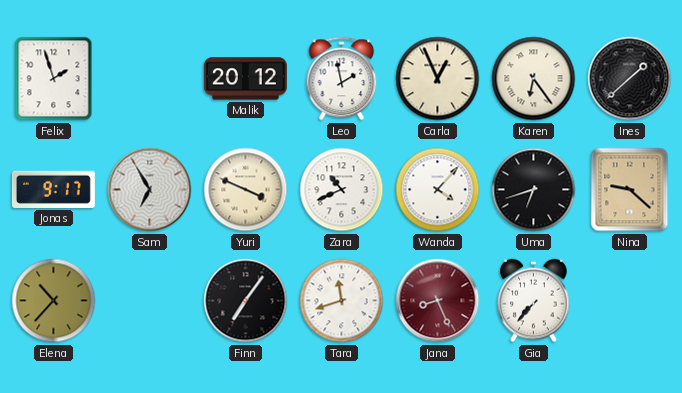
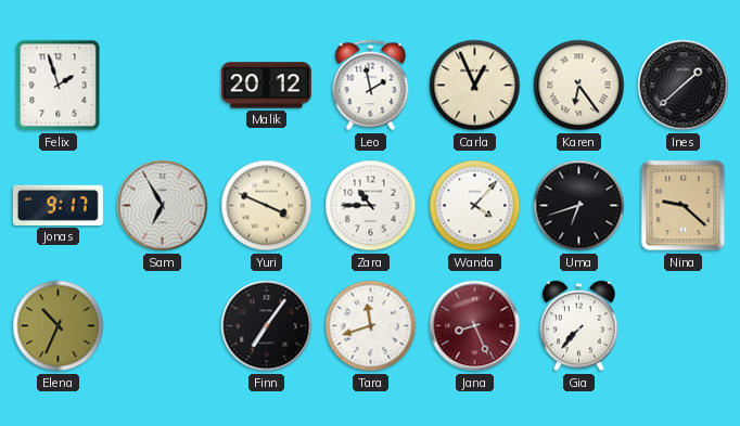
Zara: 10:41 -> 10:45 (371, 206)
Elena: 10:37 -> 10:34 (59, 326)
